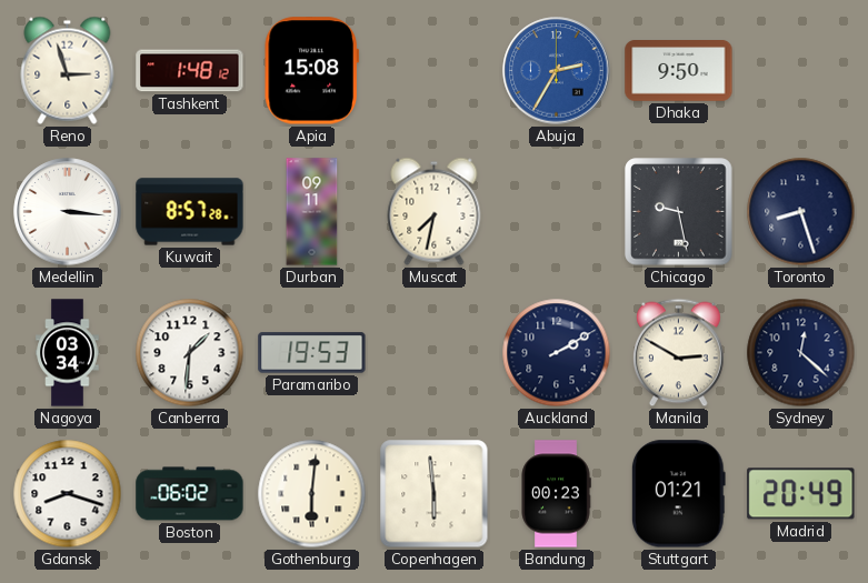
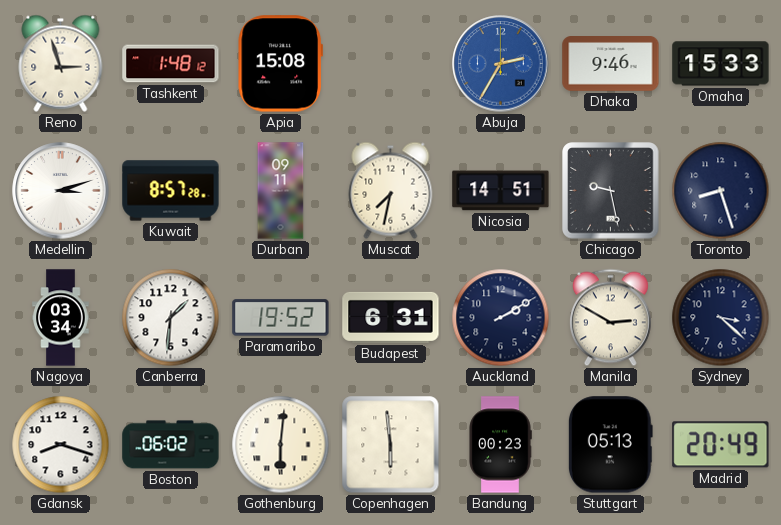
Dhaka: 9:50 -> 9:46 (611, 64)
Omaha: none -> 15:33 (721, 64)
Medellin: 3:16 -> 3:12 (61, 191)
Nicosia: none -> 14:51 (501, 191)
Paramaribo: 19:53 -> 19:52 (281, 318)
Budapest: none -> 6:31 (391, 317)
Sydney: 12:22 -> 3:22 (721, 318)
Stuttgart: 01:21 -> 05:13 (610, 445)
